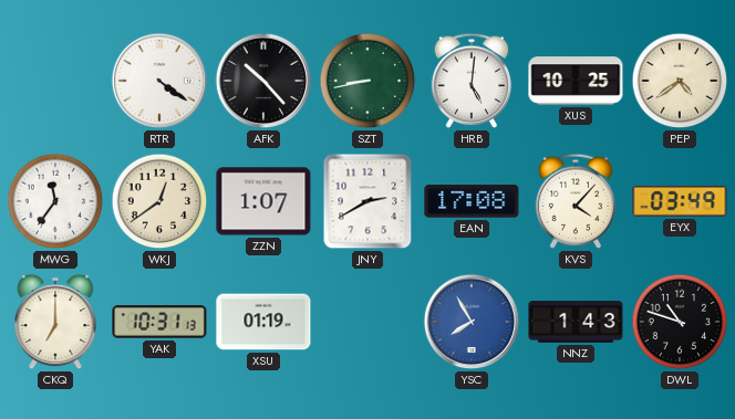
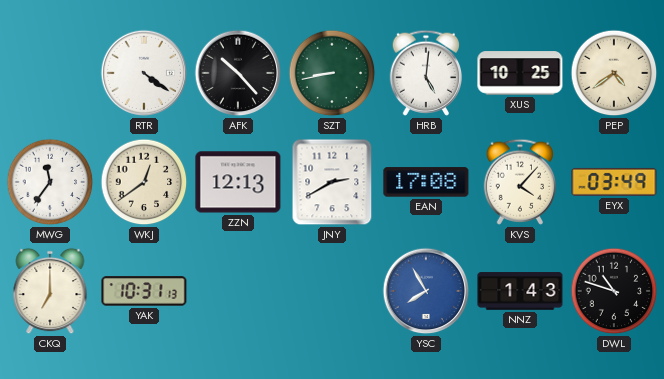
ZZN: 1:07 -> 12:13 (238, 182)
XSU: 01:19 -> none (263, 322)
